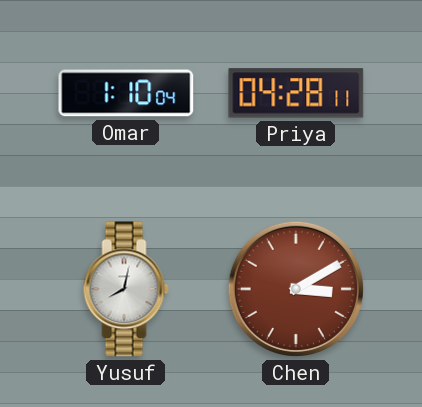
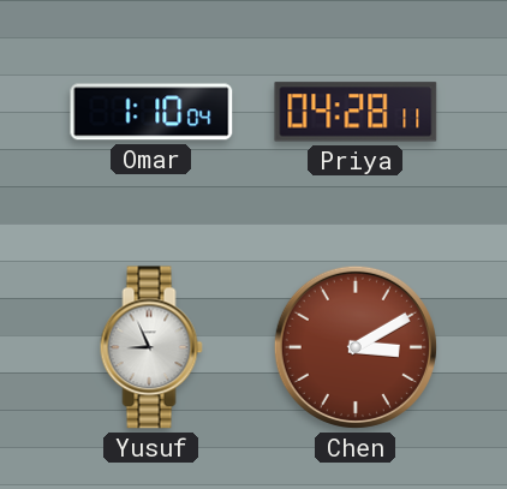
Yusuf: 8:02 -> 8:56 (151, 347)
